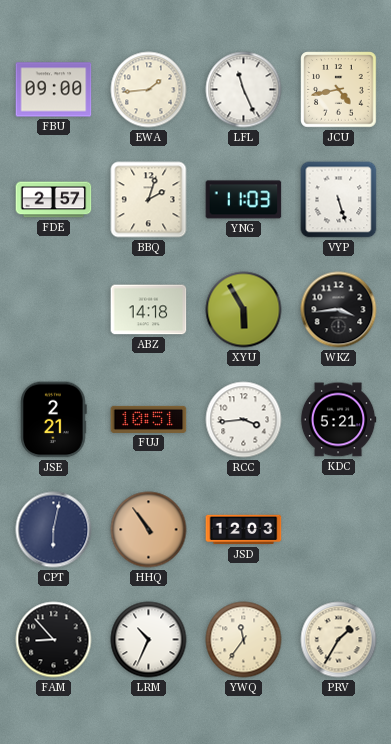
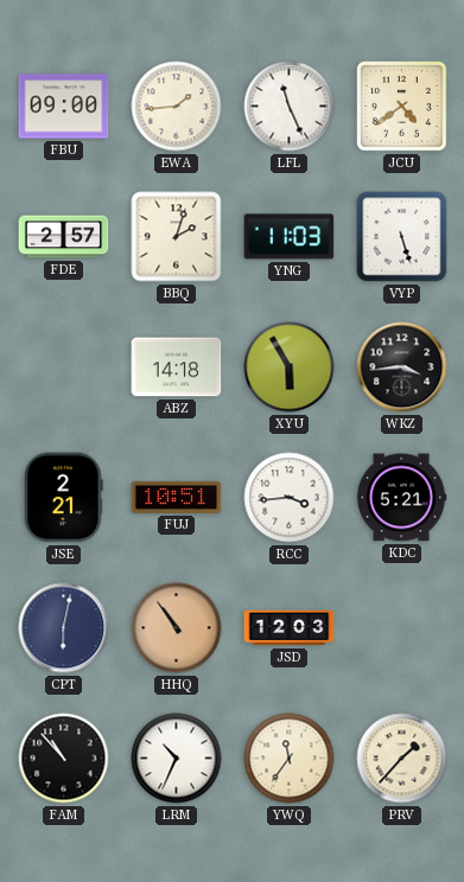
JCU: 4:43 -> 4:39 (402, 107)
FAM: 8:53 -> 10:53 (64, 759)
PRV: 1:35 -> 1:37 (402, 759)
